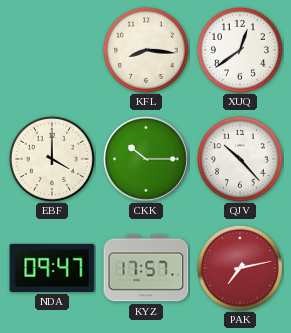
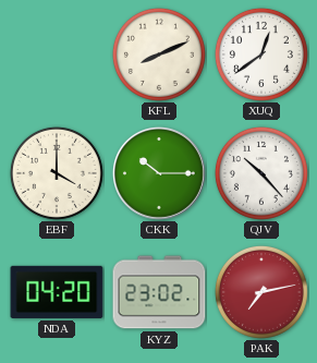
KFL: 8:16 -> 8:11 (159, 55)
NDA: 09:47 -> 04:20 (57, 292)
KYZ: 17:57 -> 23:02 (159, 292)
